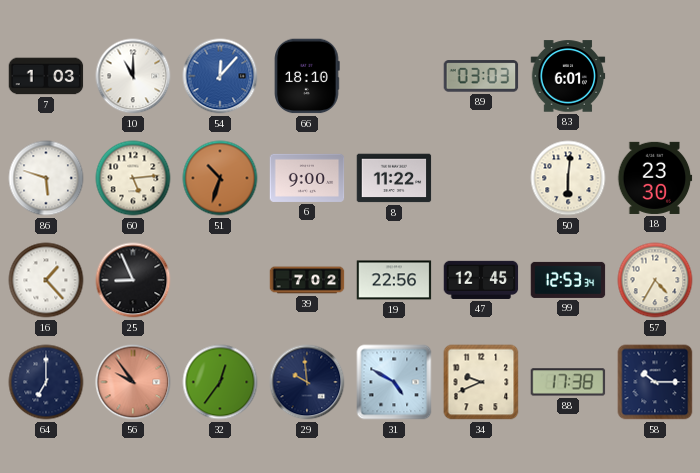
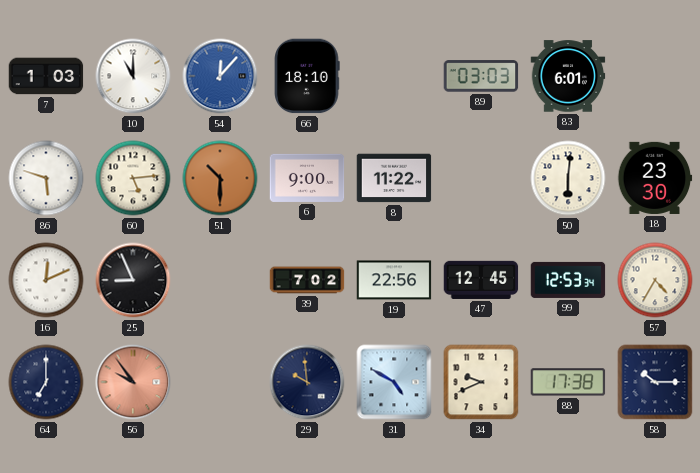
51: 10:33 -> 10:30 (220, 178)
16: 1:23 -> 12:11 (46, 280)
32: 12:36 -> none (220, 382)
